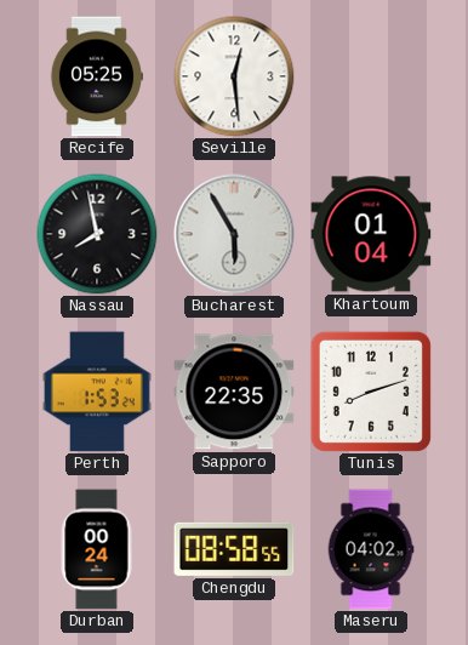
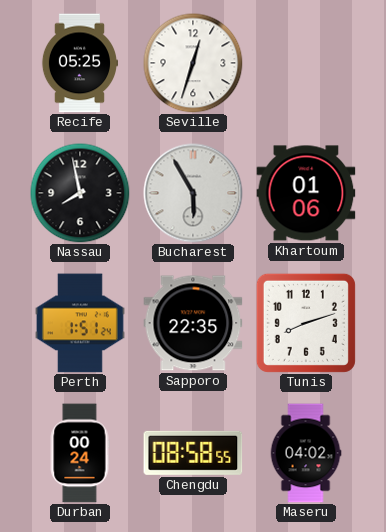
Seville: 12:29 -> 12:33 (193, 63)
Khartoum: 01:04 -> 01:06 (306, 193)
Perth: 1:53 -> 1:51 (80, 323)
